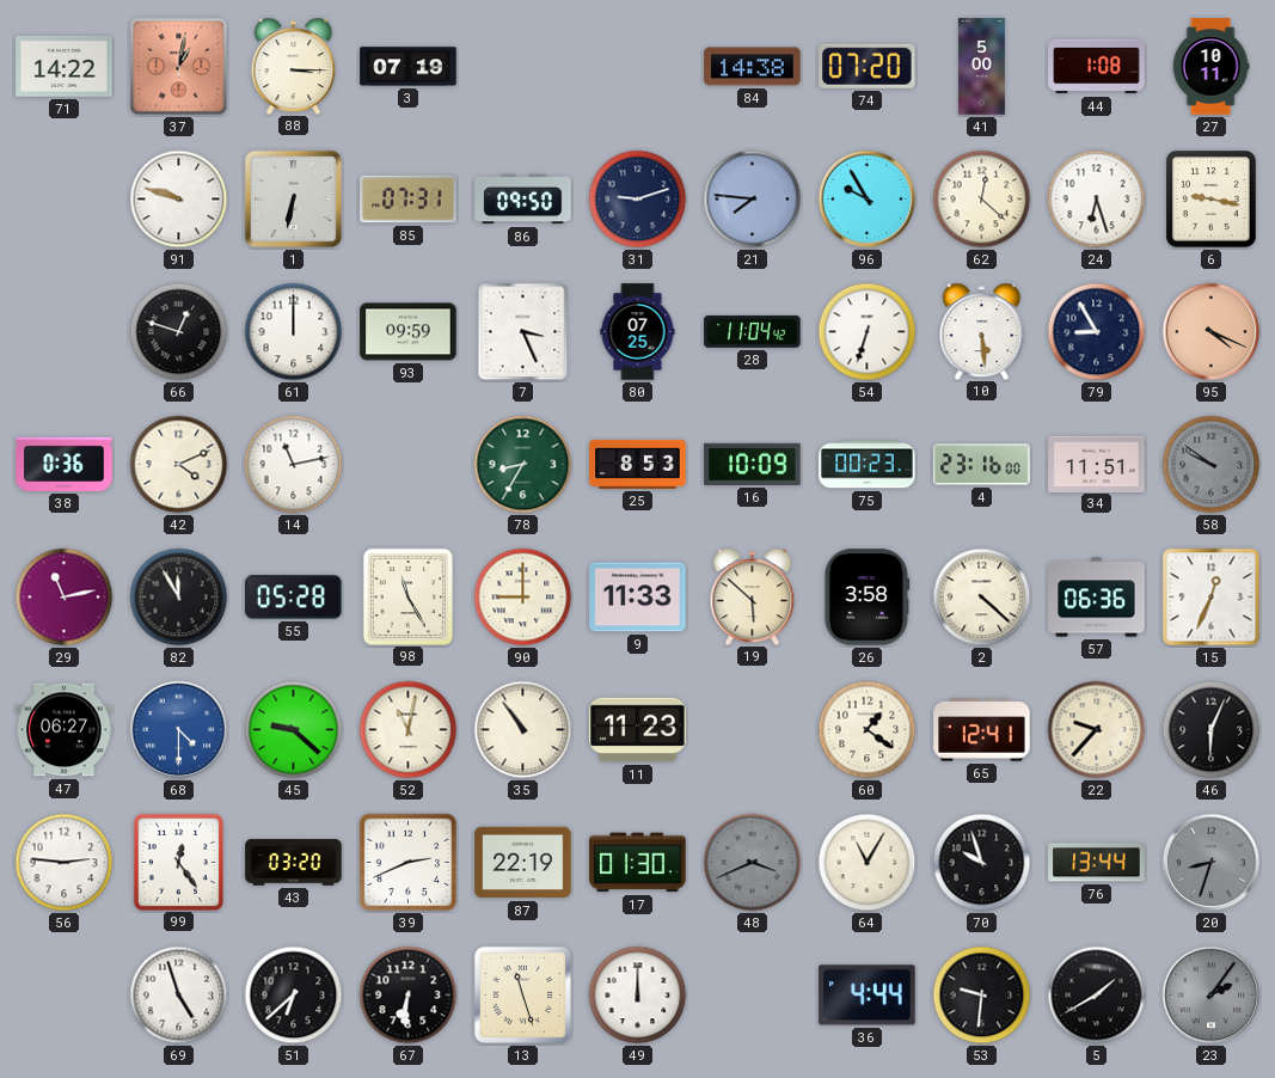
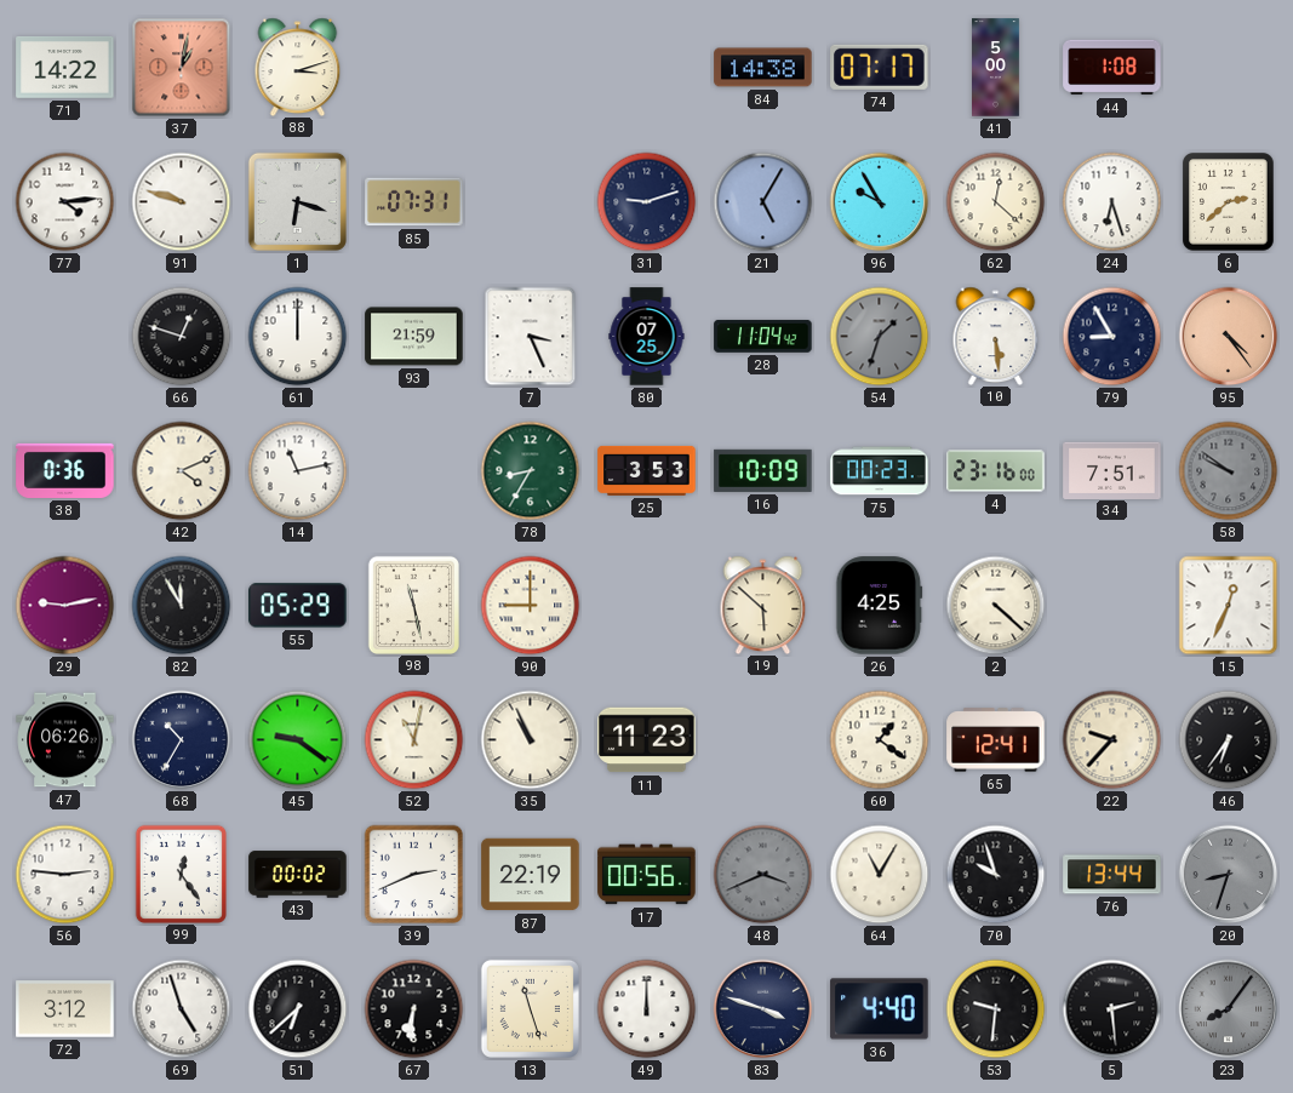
88: 3:15 -> 3:12 (298, 67)
3: 07:19 -> none (409, 67)
74: 07:20 -> 07:17 (880, 67)
27: 10:11 -> none (1210, 67)
77: none -> 4:14 (65, 202)
1: 6:32 -> 6:18 (297, 201)
86: 09:50 -> none (523, 200)
21: 7:46 -> 5:05 (763, 202)
6: 9:17 -> 2:38 (1229, 202)
93: 09:59 -> 21:59 (414, 337)
54: 6:33 -> 1:33 (880, 337)
54 dial: white -> grey (880, 337)
95: 4:19 -> 4:24 (1229, 337)
25: 8:53 -> 3:53 (647, 470)
34: 11:51 -> 7:51 (1112, 470)
29: 11:13 -> 9:13 (65, 606)
55: 05:28 -> 05:29 (298, 606)
98: 11:25 -> 11:28 (413, 605)
9: 11:33 -> none (638, 598)
26: 3:58 -> 4:25 (880, 606)
57: 06:36 -> none (1097, 598)
47: 06:27 -> 06:26 (65, 740)
68: 4:30 -> 10:35 (182, 740)
68 dial: blue -> navy (182, 740)
45: 9:22 -> 9:21 (298, 740)
35: 10:54 -> 10:56 (531, 740)
46: 6:04 -> 6:36 (1229, 740)
43: 03:20 -> 00:02 (298, 875)
17: 01:30 -> 00:56 (647, 875)
72: none -> 3:12 (65, 1009)
83: none -> 3:48 (763, 1009)
36: 4:44 -> 4:40 (880, 1009)
5: 1:40 -> 2:29 (1112, 1009)
23: 2:06 -> 8:06 (1229, 1009)
